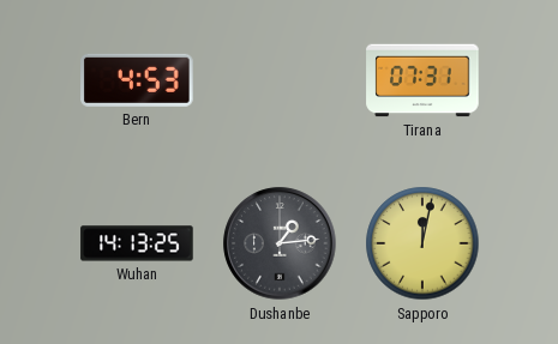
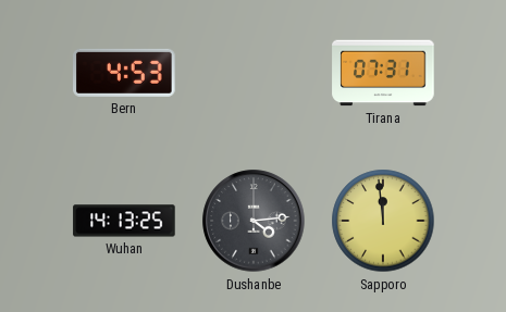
Dushanbe: 1:14 -> 4:14 (254, 221)
Sapporo: 12:02 -> 11:59 (383, 221)
